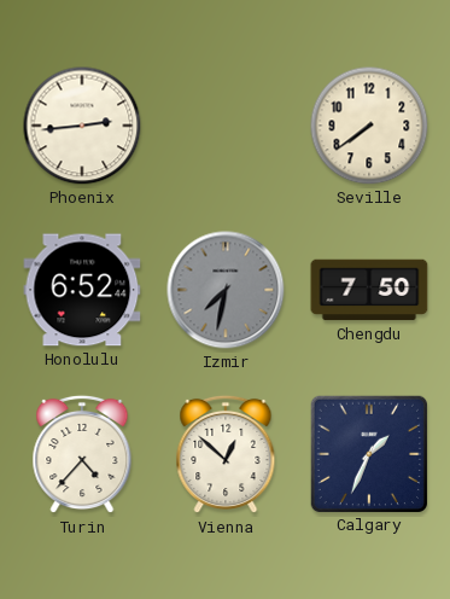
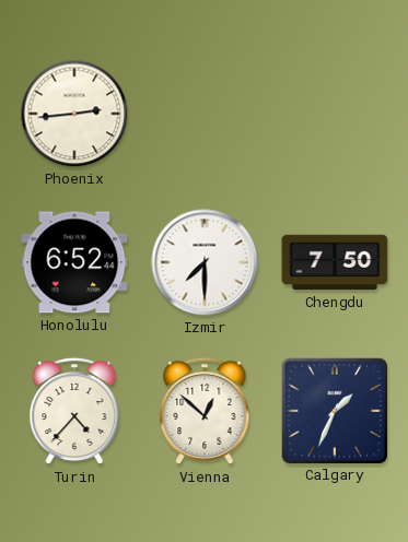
Seville: 7:39 -> none (369, 126)
Izmir: 7:32 -> 7:30 (205, 262)
Izmir dial: grey -> white (205, 262)
